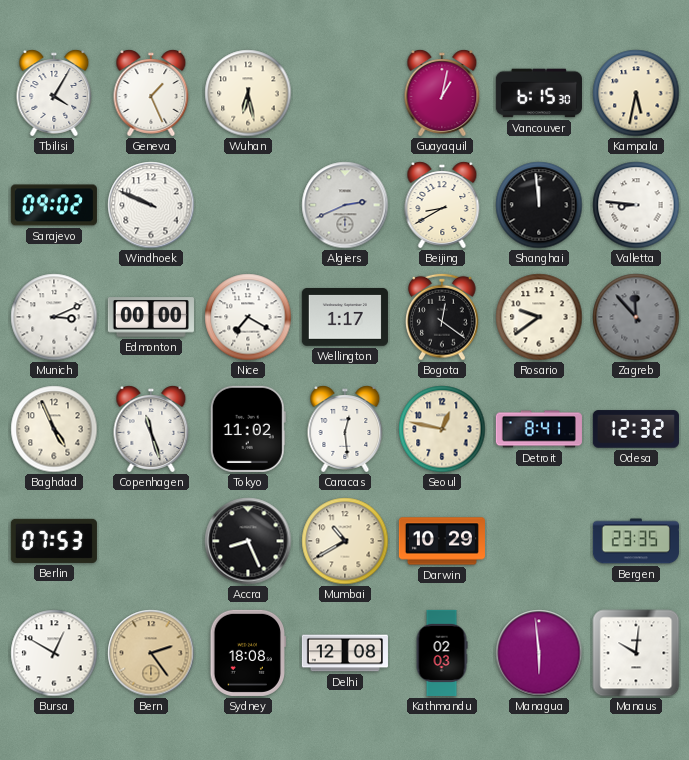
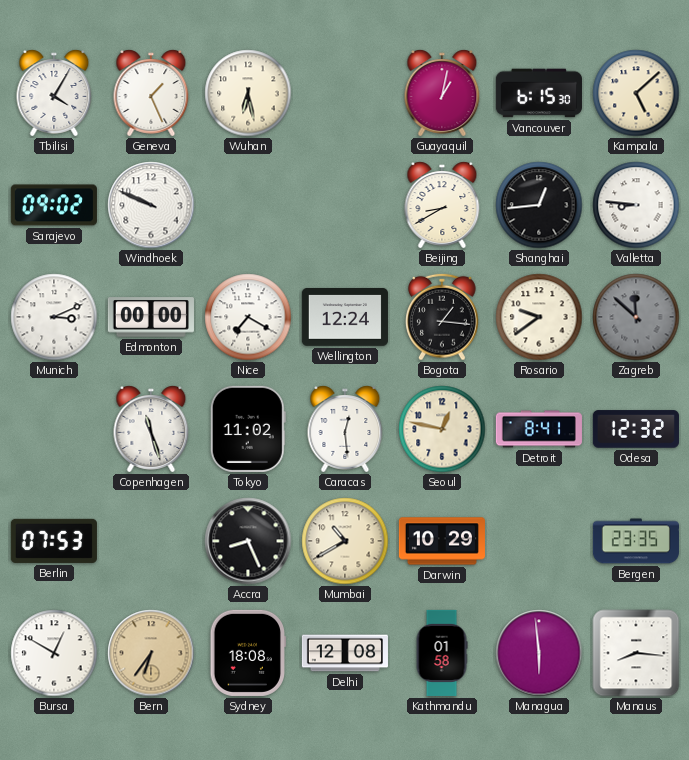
Kampala: 5:32 -> 5:08 (636, 93)
Algiers: 2:41 -> none (345, 205)
Shanghai: 11:59 -> 12:44 (539, 205)
Wellington: 1:17 -> 12:24 (345, 318)
Bogota: 12:21 -> 1:16 (443, 317)
Zagreb: 11:53 -> 11:52 (636, 317)
Baghdad: 4:56 -> none (54, 429)
Bern: 2:24 -> 6:36 (151, 653)
Kathmandu: 02:03 -> 01:58 (442, 653)
Manaus: 10:01 -> 8:16 (636, 653)
